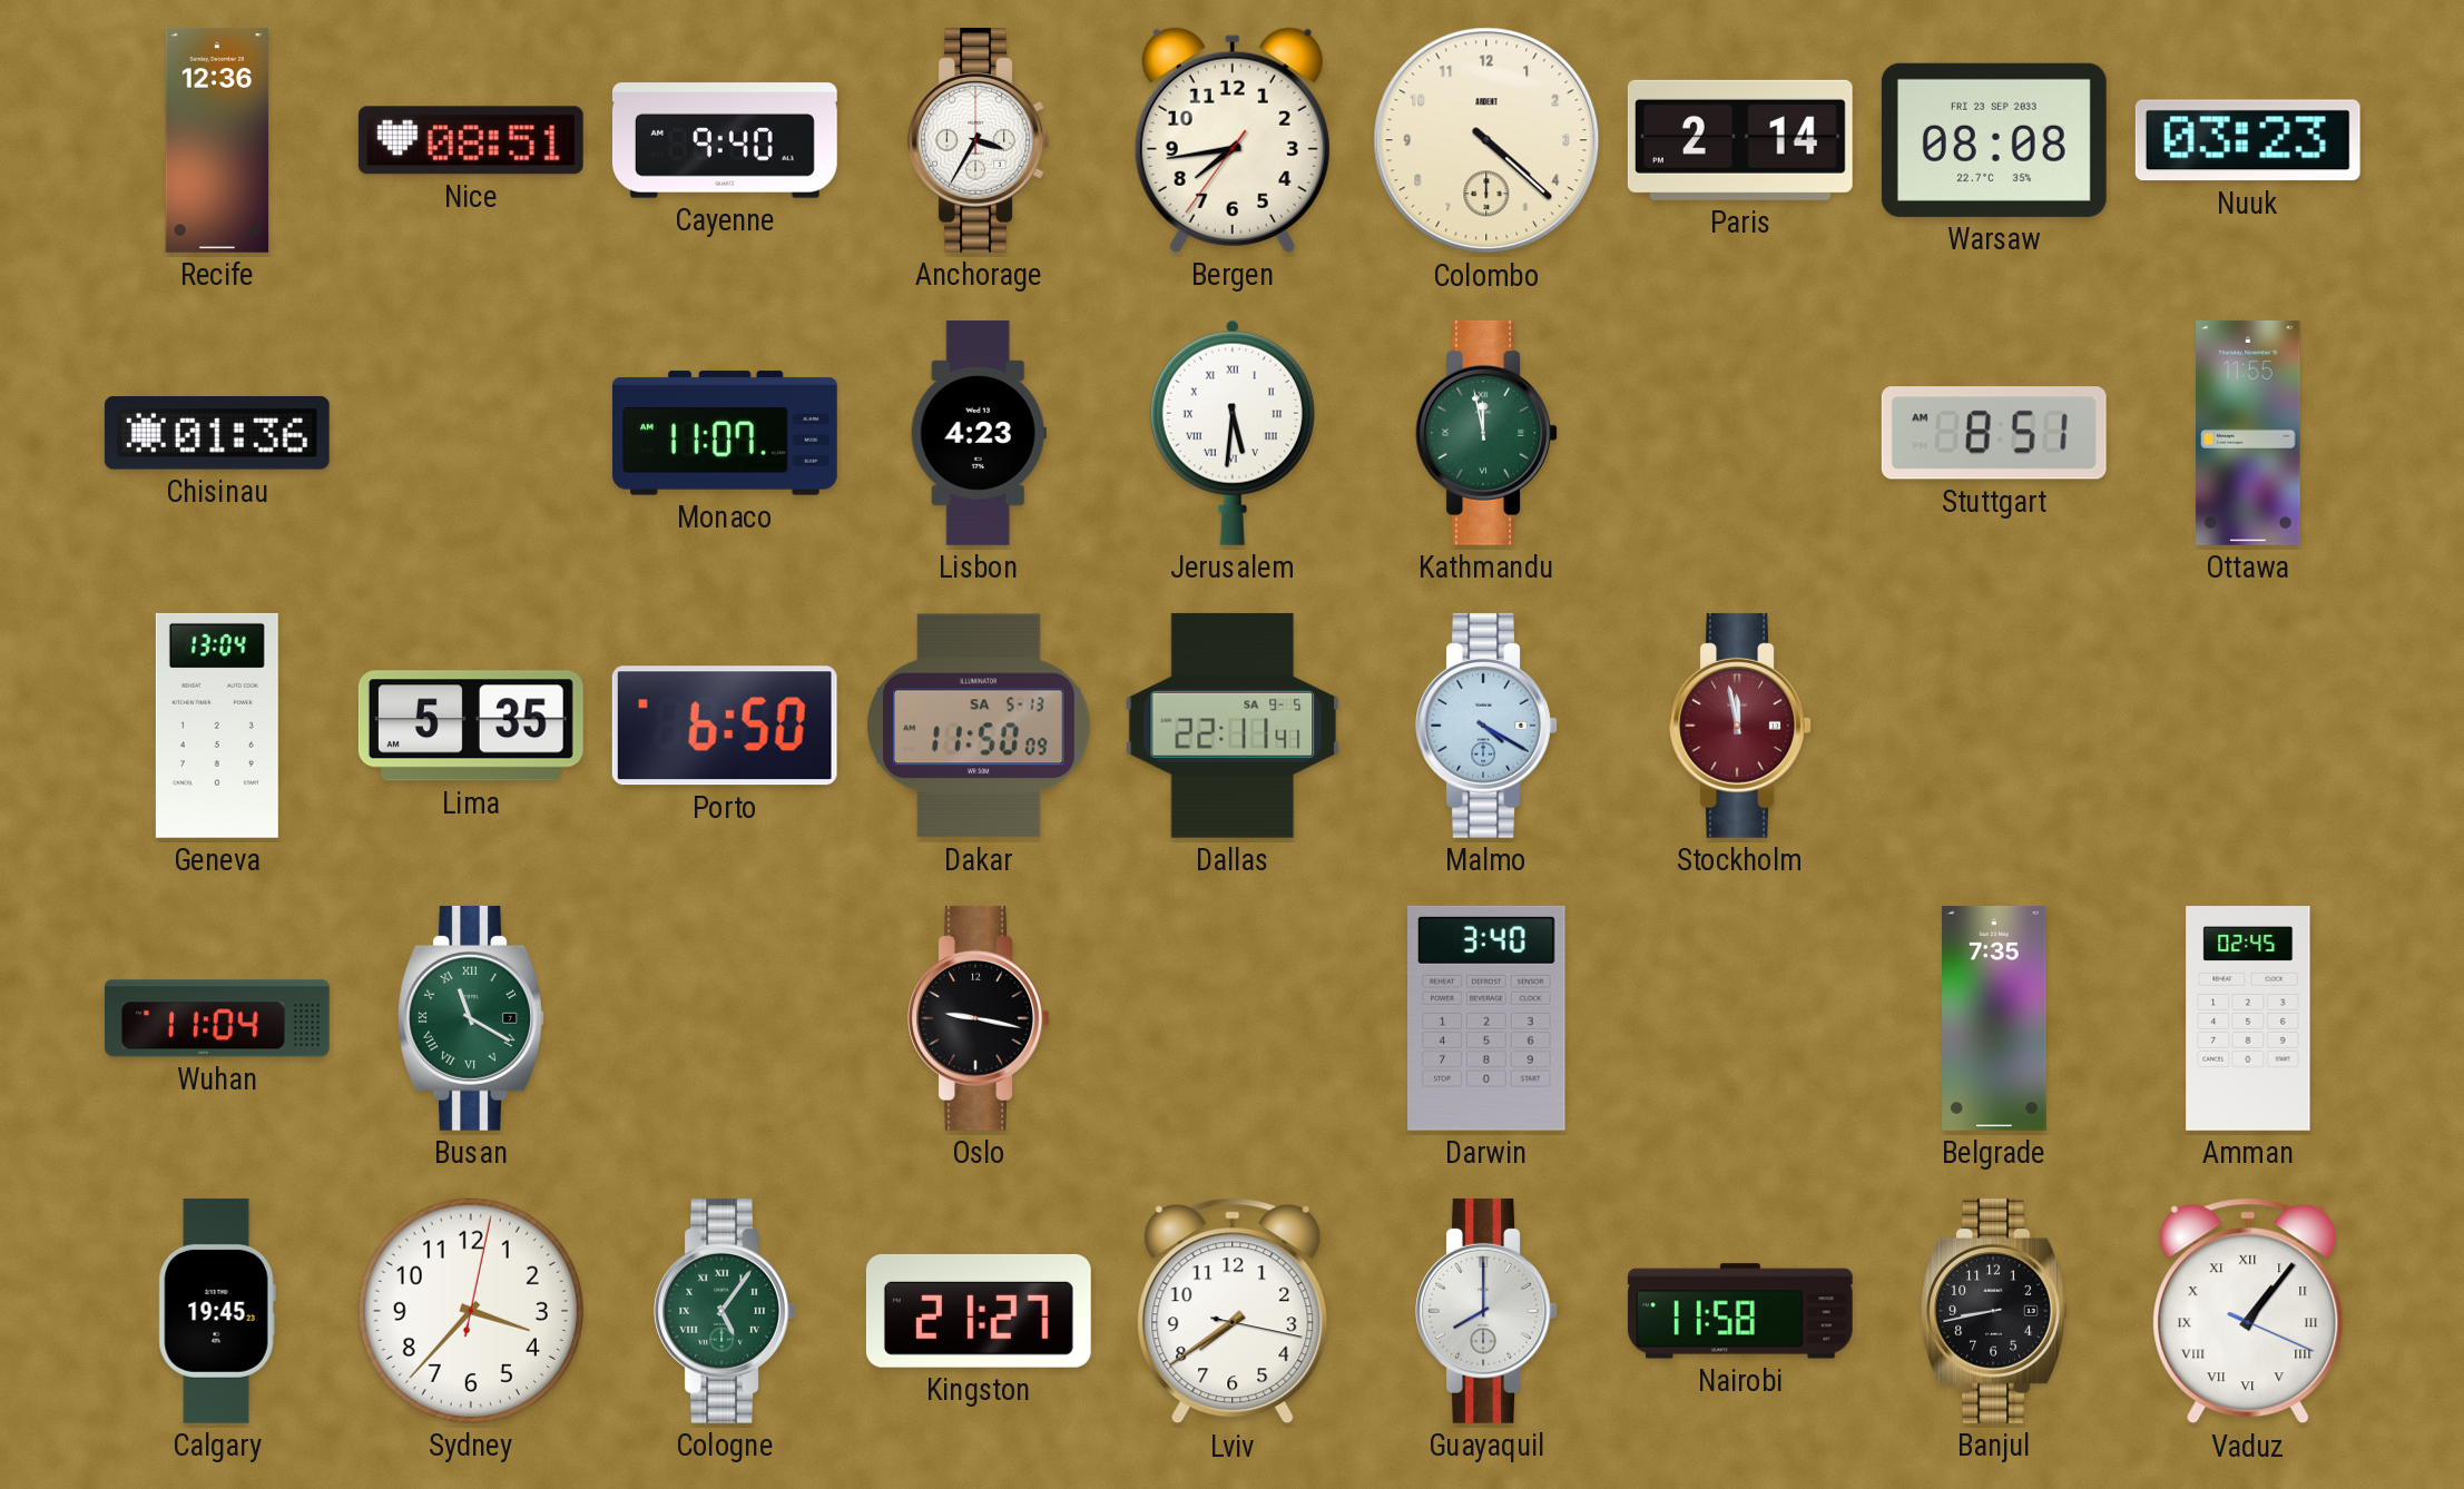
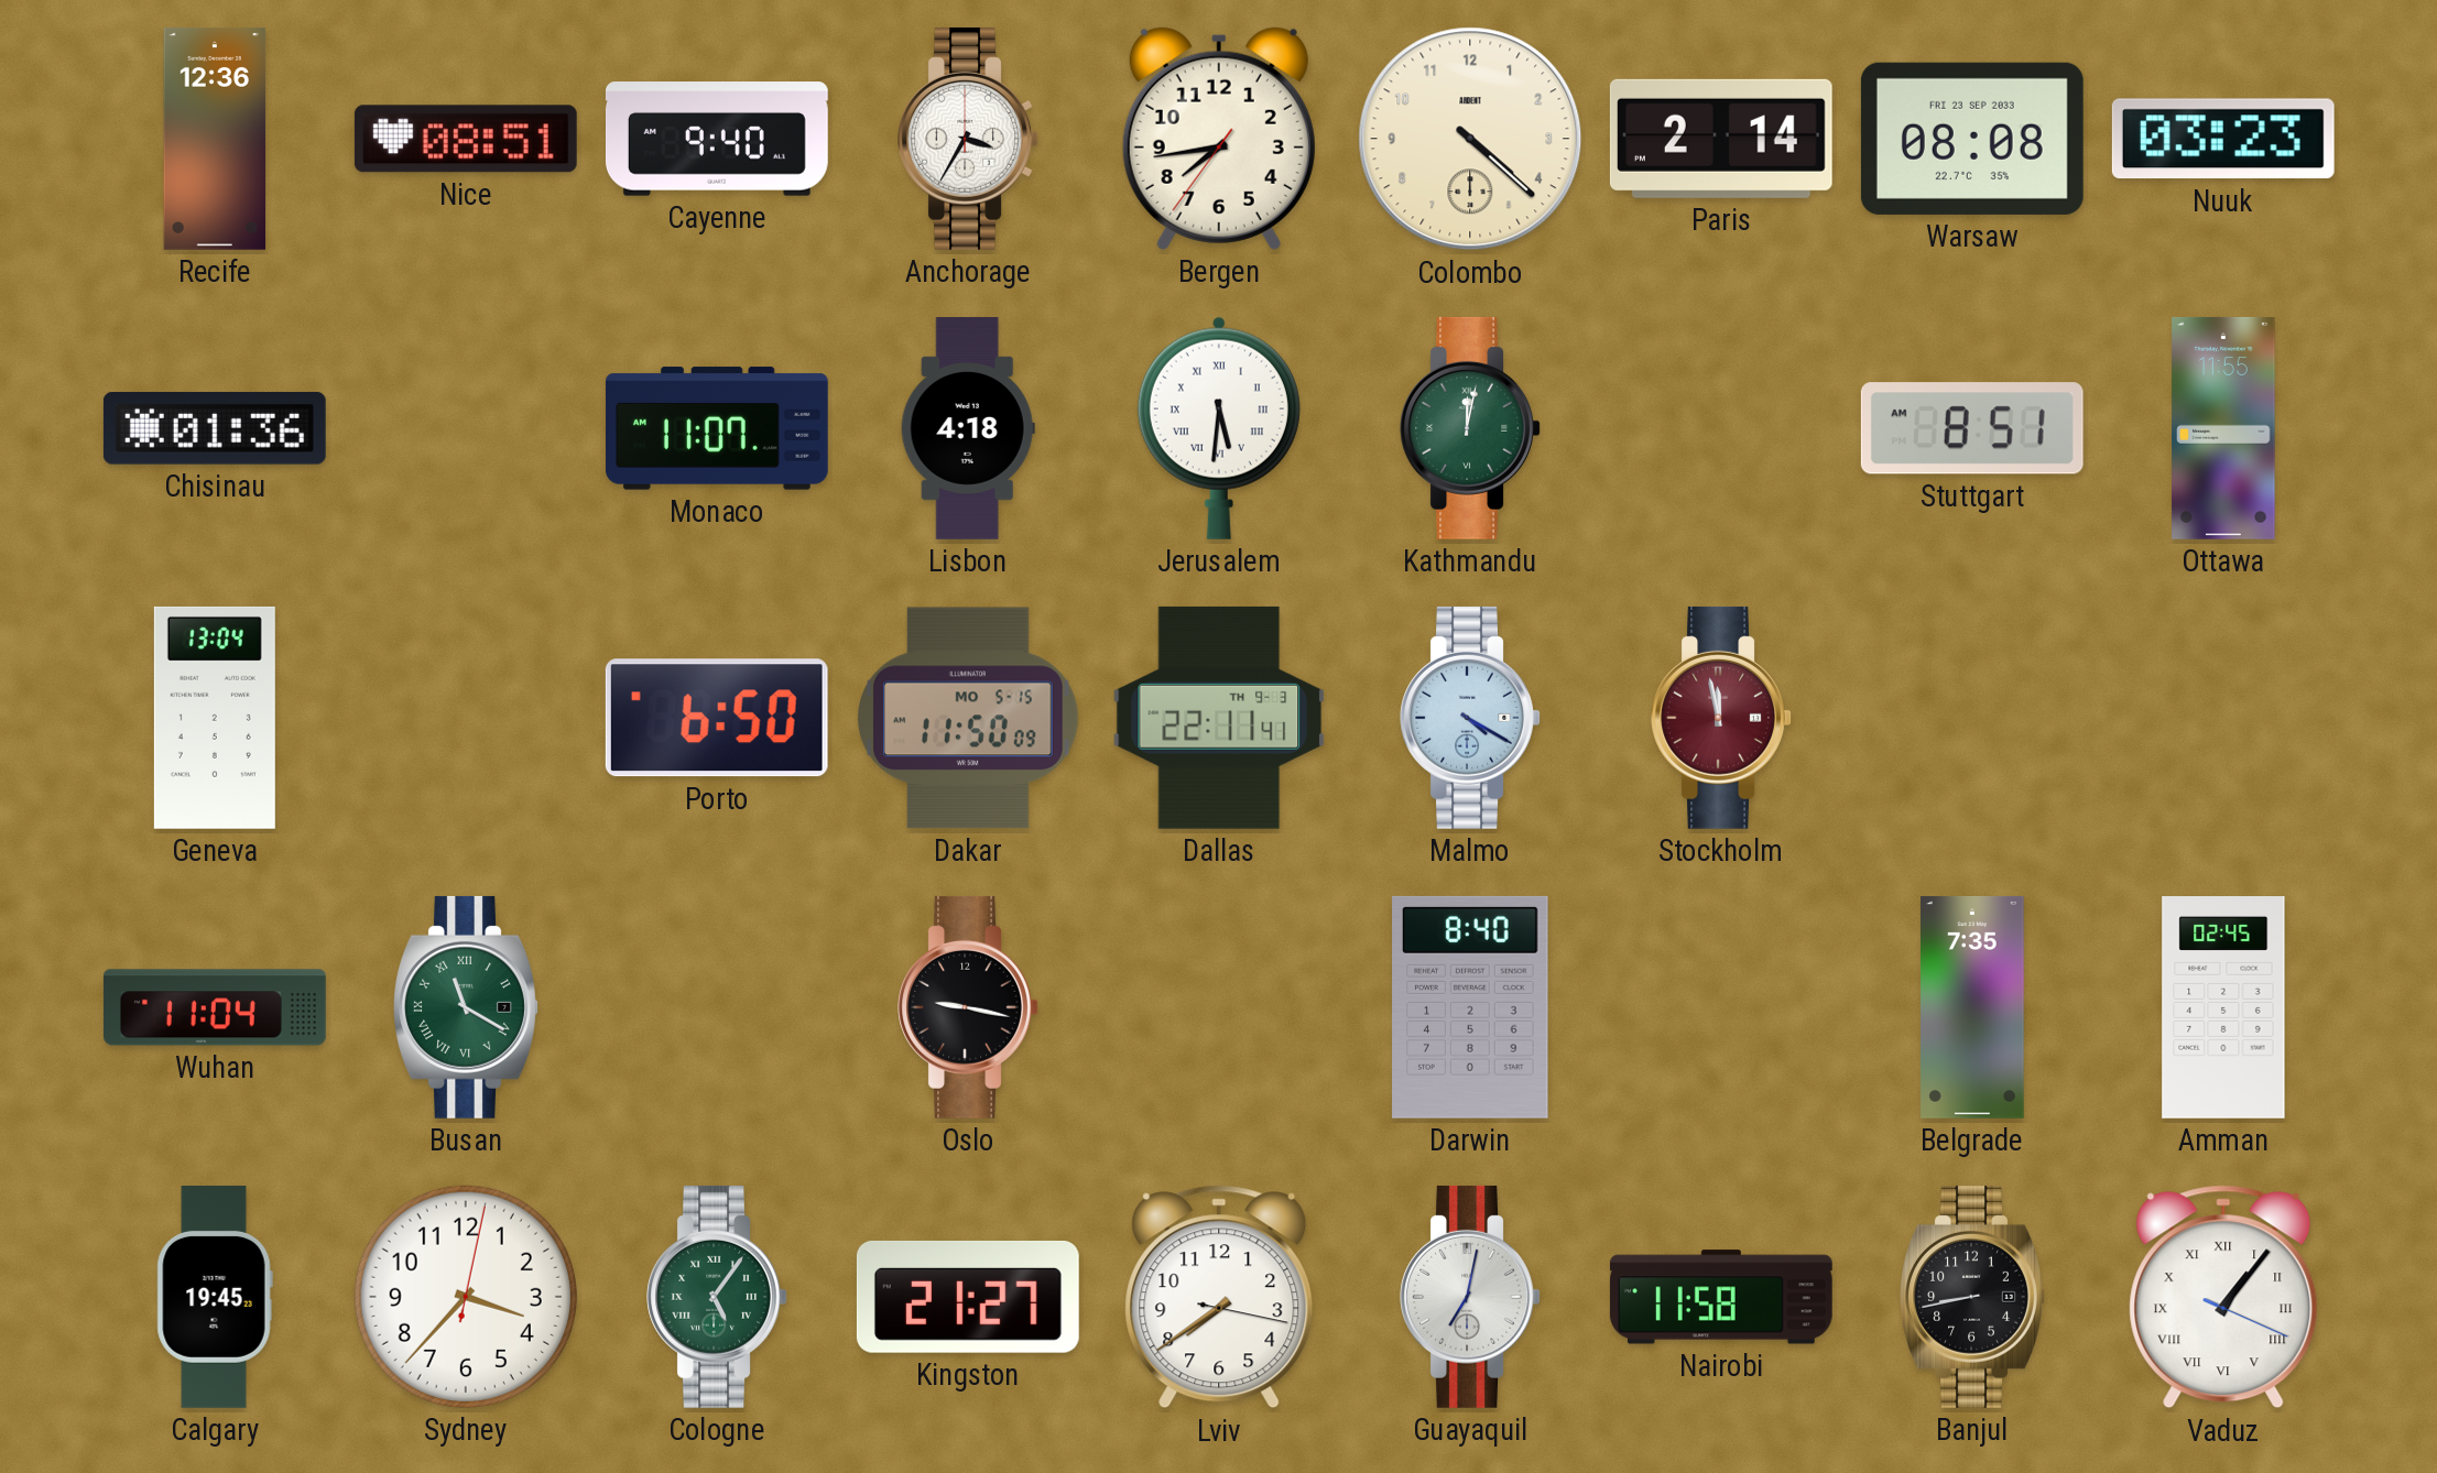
Lisbon: 4:23 -> 4:18 (968, 429)
Kathmandu: 11:58 -> 12:02 (1470, 428)
Lima: 5:35 -> none (471, 726)
Dakar date: SA 5-13 -> MO 5-15 (969, 718)
Dallas date: SA 9-5 -> TH 9-3 (1219, 718)
Darwin: 3:40 -> 8:40 (1470, 1007)
Guayaquil: 8:00 -> 7:02 (1470, 1297)
